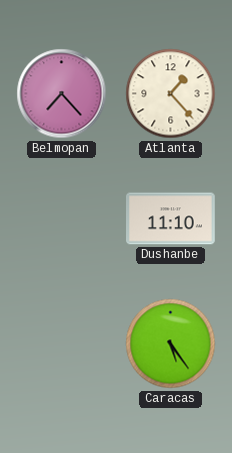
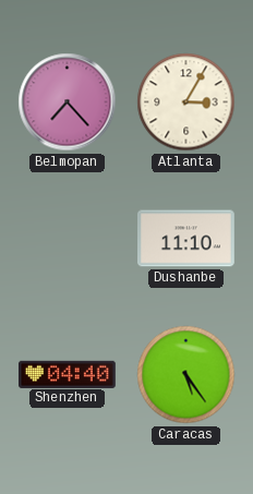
Atlanta: 1:23 -> 3:05 (186, 103)
Shenzhen: none -> 04:40 (68, 374)
